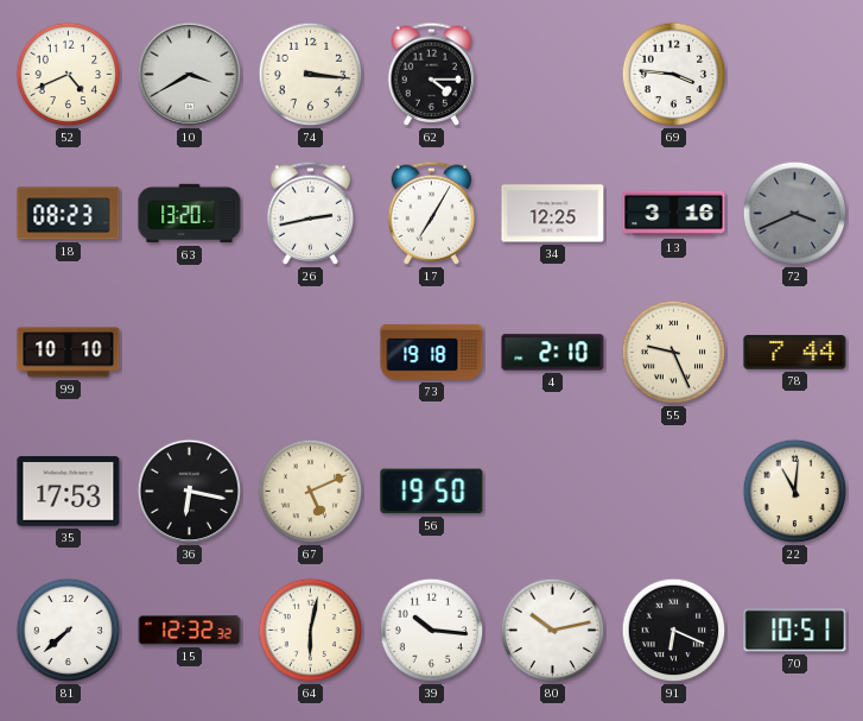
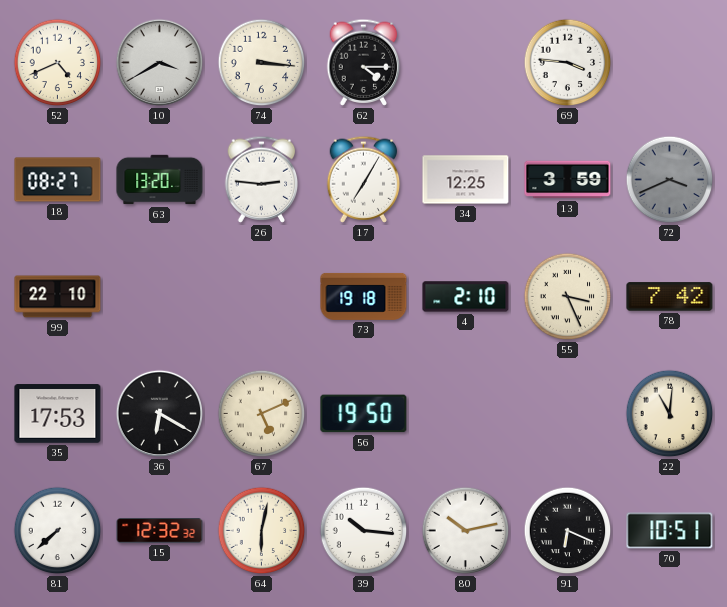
18: 08:23 -> 08:27 (58, 180)
26: 2:43 -> 2:46 (262, 179)
13: 3:16 -> 3:59 (568, 180)
99: 10:10 -> 22:10 (58, 297)
55: 9:26 -> 3:26 (568, 297)
78: 7:44 -> 7:42 (670, 297)
36: 6:17 -> 6:20 (160, 414)
